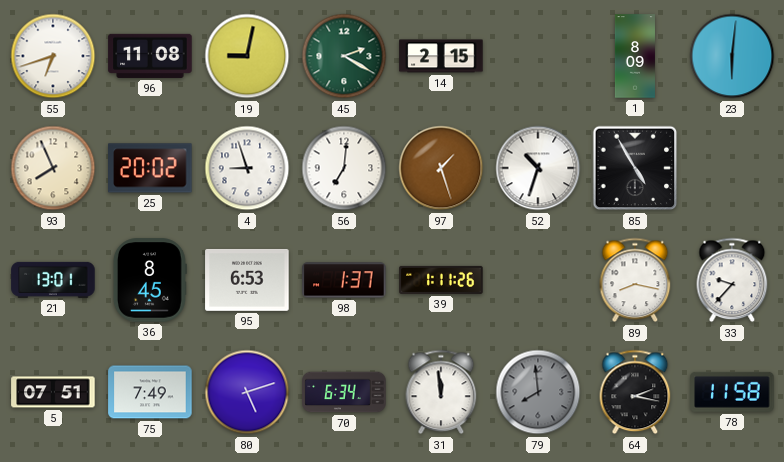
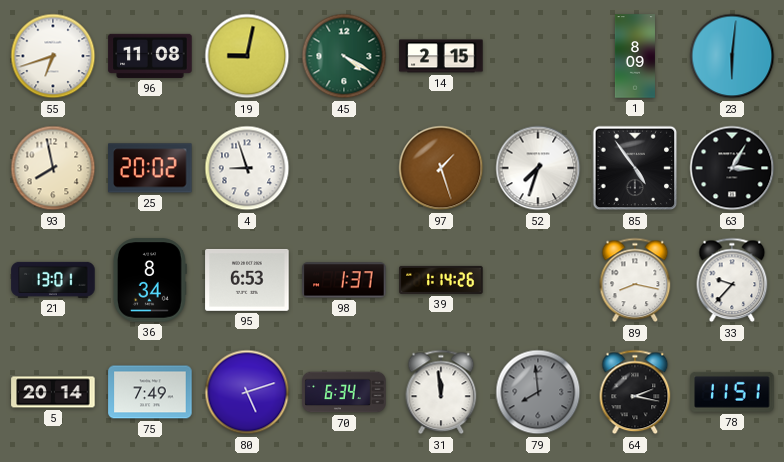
45: 2:20 -> 4:20 (344, 56)
93: 7:56 -> 7:58 (53, 168)
56: 7:01 -> none (344, 168)
52: 10:33 -> 7:33 (538, 168)
85: 4:55 -> 4:54 (635, 168)
63: none -> 3:05 (732, 168)
36: 8:45 -> 8:34 (150, 280)
39: 1:11 -> 1:14 (441, 280)
5: 07:51 -> 20:14 (53, 392)
78: 11:58 -> 11:51 (732, 392)
